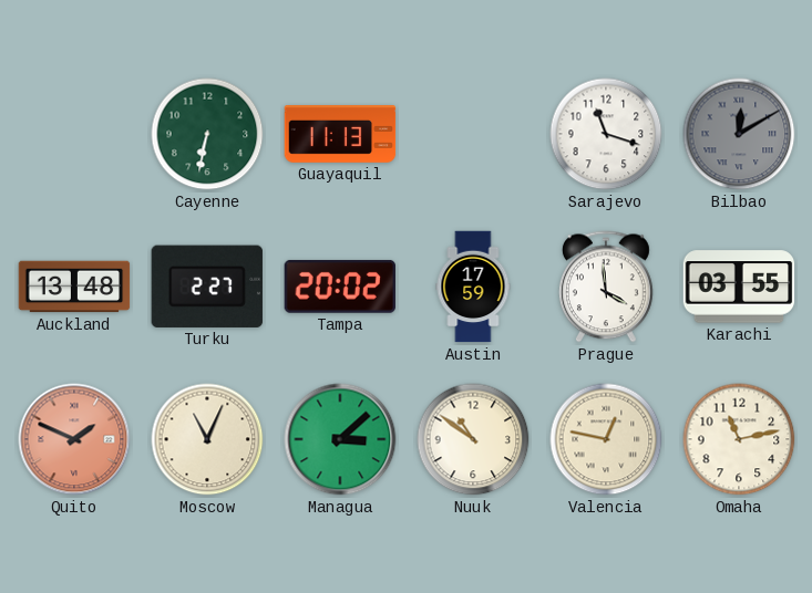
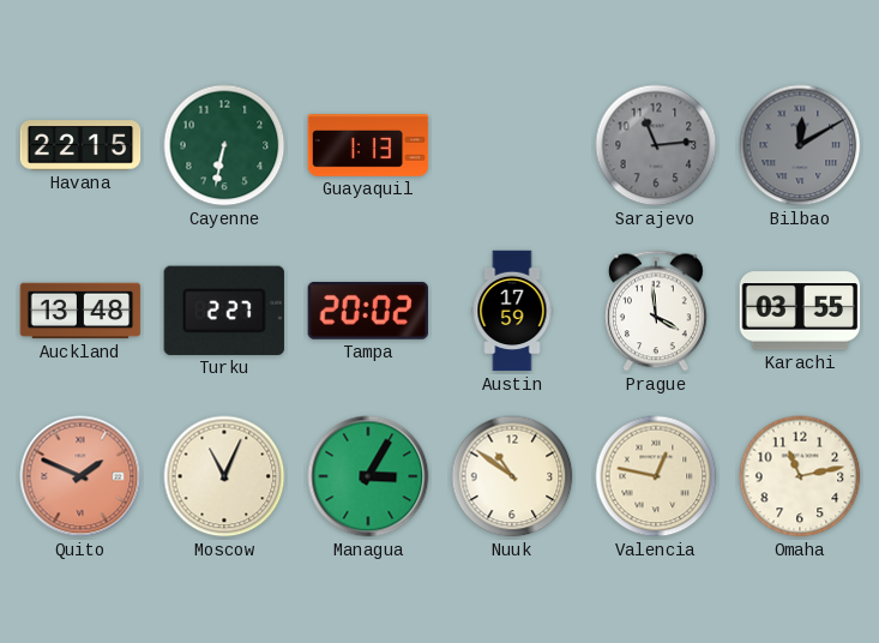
Havana: none -> 22:15 (80, 145)
Guayaquil: 11:13 -> 1:13 (368, 146)
Sarajevo: 11:18 -> 11:14 (656, 145)
Sarajevo dial: white -> grey (656, 145)
Managua: 3:08 -> 3:05 (368, 476)
